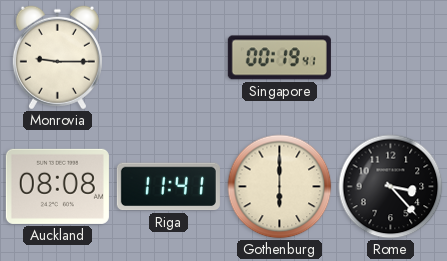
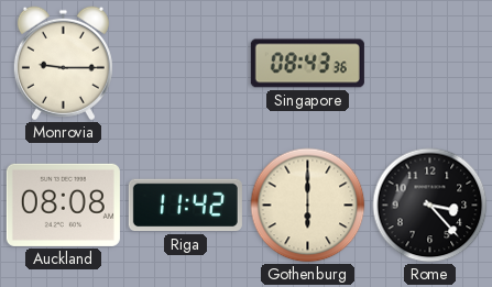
Singapore: 00:19 -> 08:43 (307, 64)
Riga: 11:41 -> 11:42 (185, 206)
